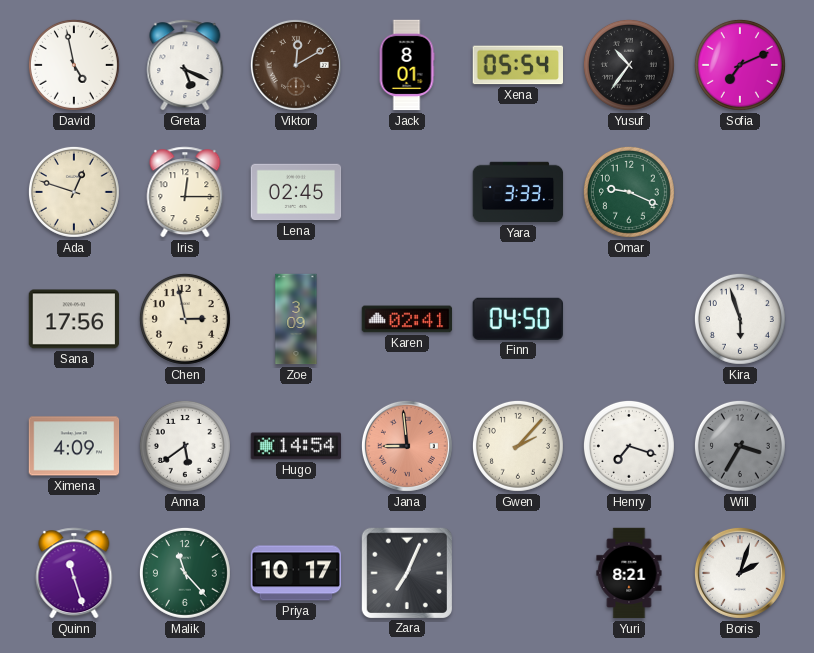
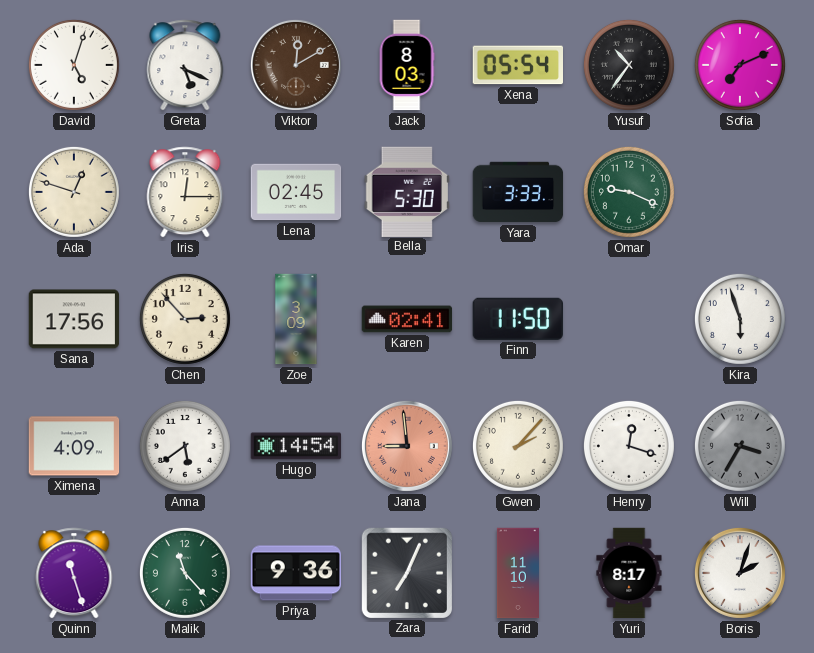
David: 4:58 -> 5:03 (74, 65)
Jack: 8:01 -> 8:03 (407, 65)
Bella: none -> 5:30 (407, 191)
Chen: 2:58 -> 2:53 (185, 319)
Finn: 04:50 -> 11:50 (518, 319)
Henry: 7:18 -> 12:18 (629, 446)
Priya: 10:17 -> 9:36 (296, 573)
Farid: none -> 11:10 (518, 573)
Yuri: 8:21 -> 8:17 (629, 573)
